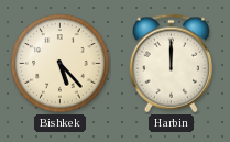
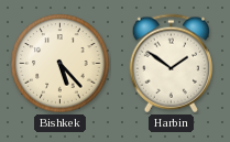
Harbin: 12:00 -> 1:51 (171, 64)
